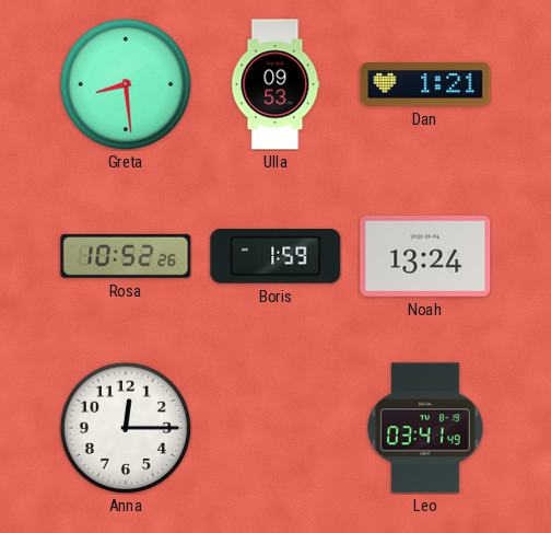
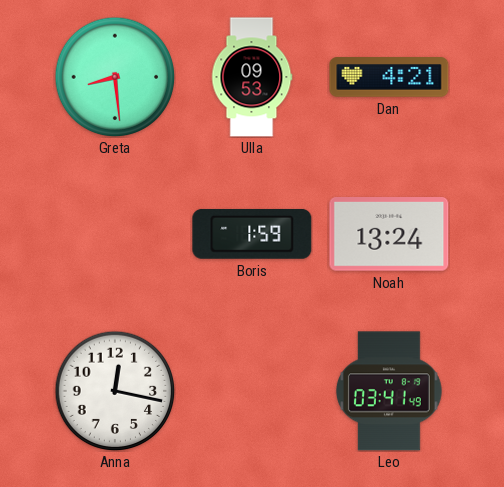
Dan: 1:21 -> 4:21 (389, 77)
Rosa: 10:52 -> none (126, 256)
Anna: 12:15 -> 12:17 (115, 391)
